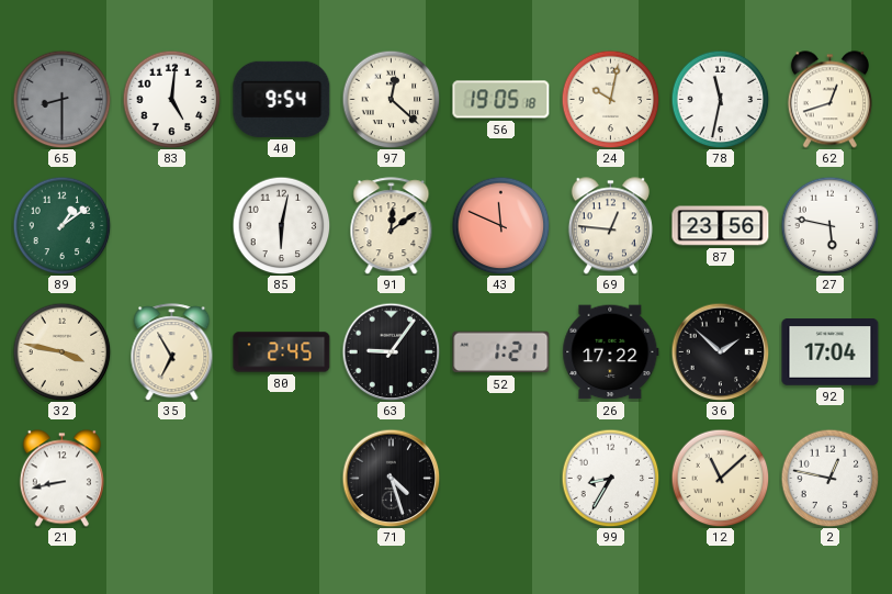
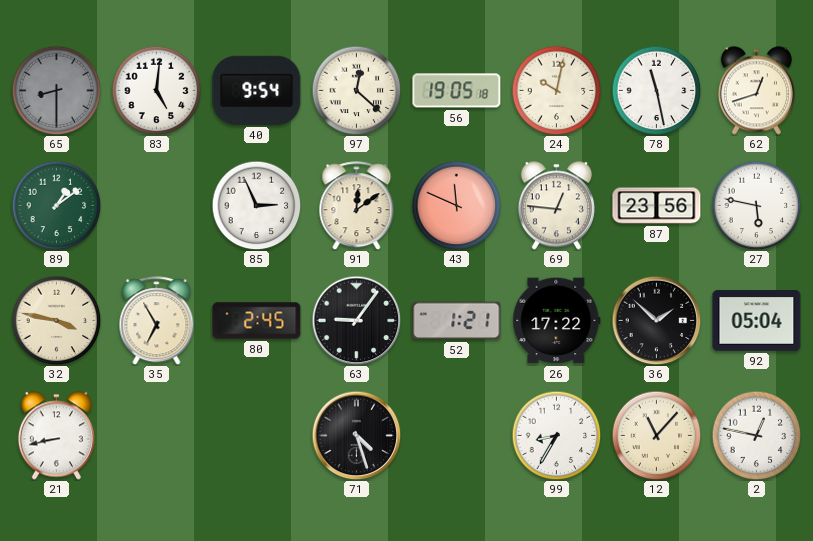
78: 11:32 -> 11:28 (656, 90)
85: 6:02 -> 2:56 (256, 205)
92: 17:04 -> 05:04 (757, 321)
12: 11:08 -> 11:07 (656, 435)
